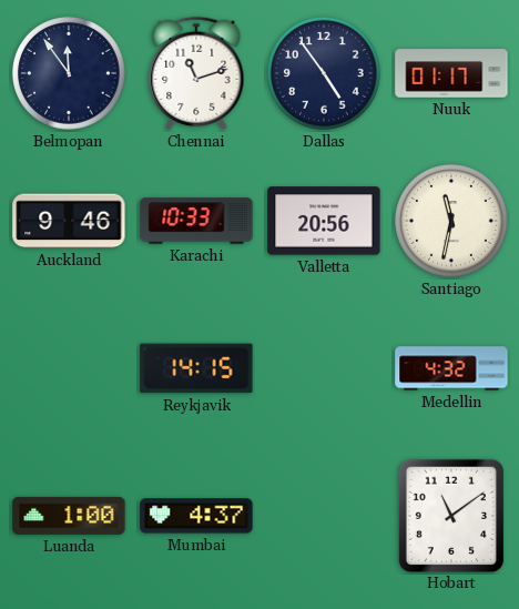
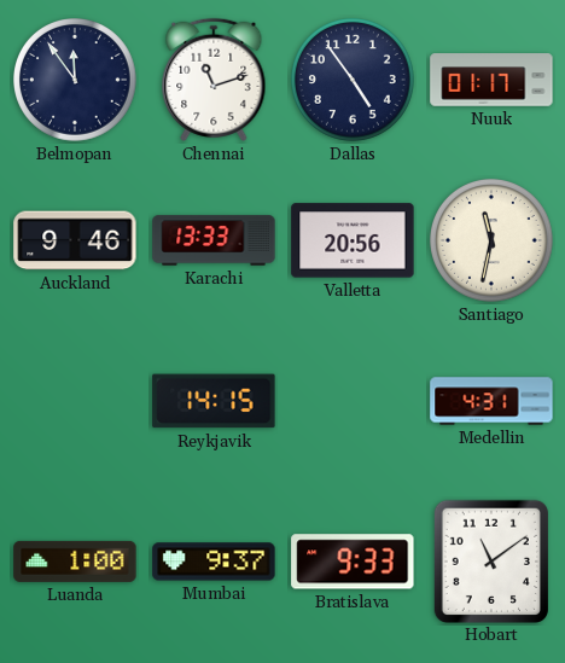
Karachi: 10:33 -> 13:33 (214, 240)
Medellin: 4:32 -> 4:31 (491, 401)
Mumbai: 4:37 -> 9:37 (214, 562)
Bratislava: none -> 9:33 (353, 562)
